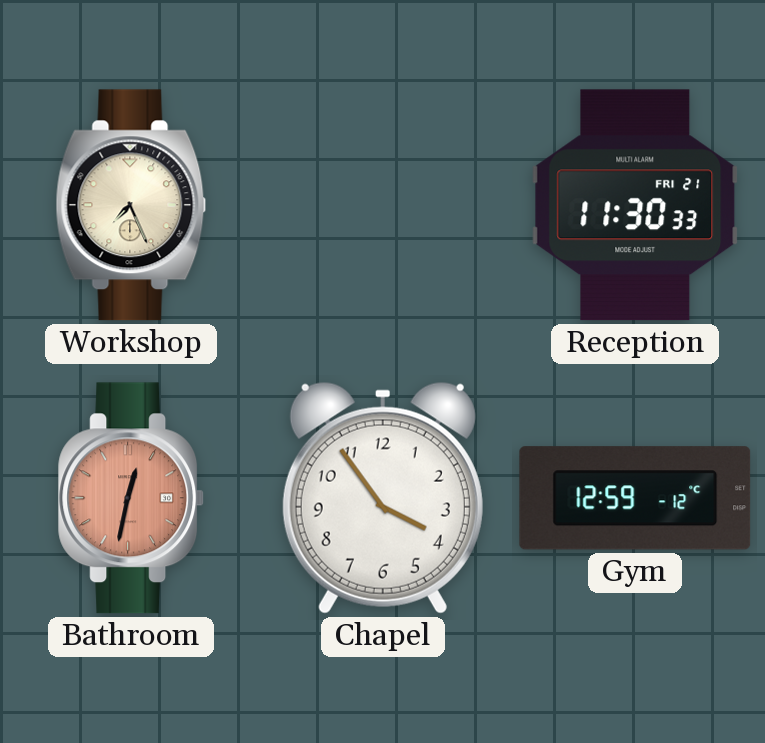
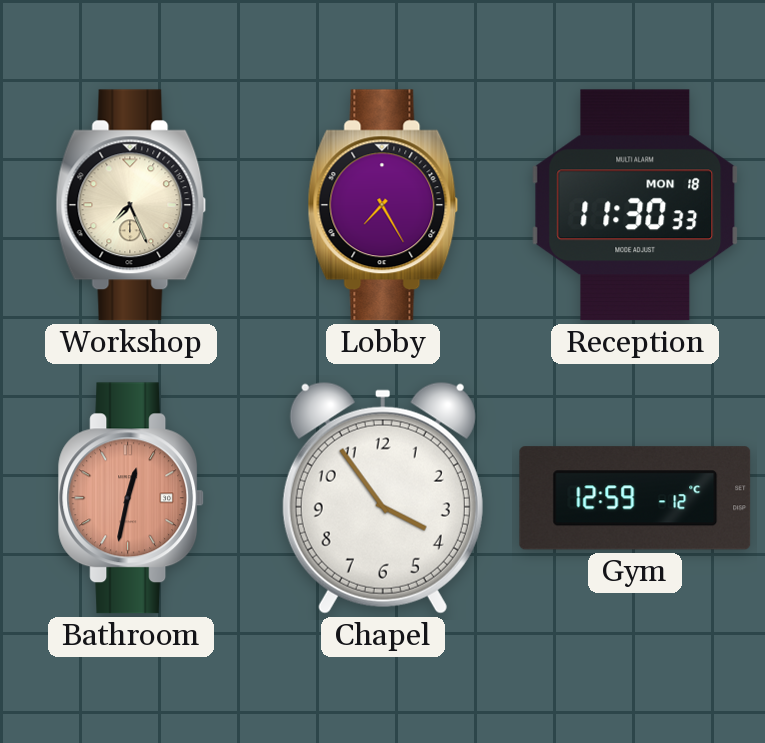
Lobby: none -> 7:25 (383, 205)
Reception date: FRI 21 -> MON 18 (635, 205)
